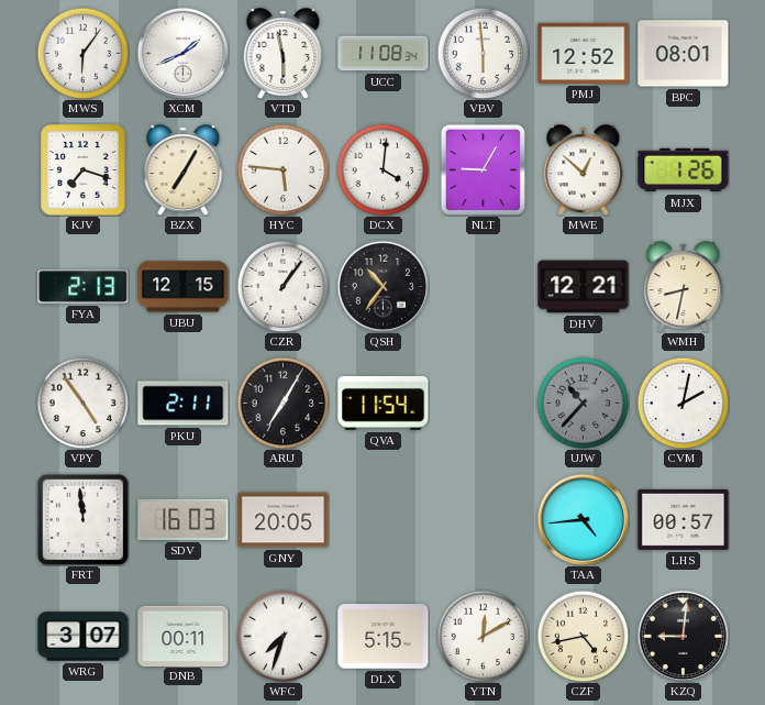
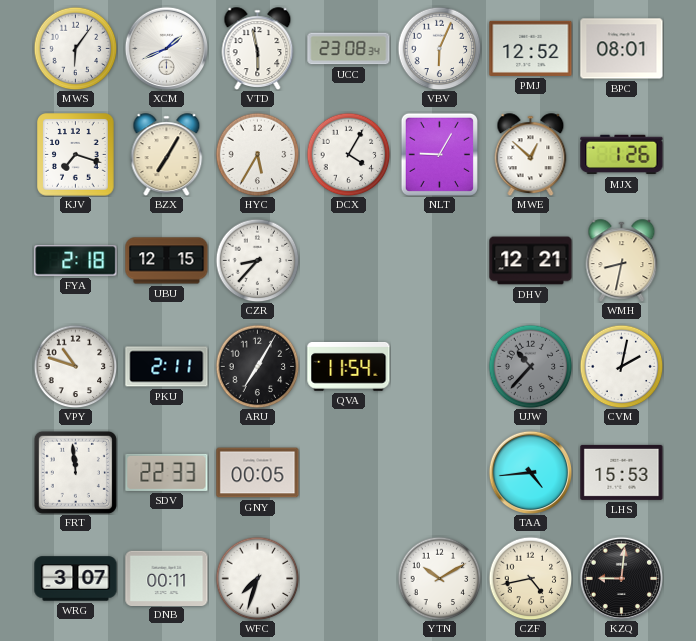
UCC: 11:08 -> 23:08 (349, 49)
VBV: 5:59 -> 6:04 (439, 48)
HYC: 5:46 -> 5:35 (257, 154)
DCX: 4:01 -> 4:05 (348, 154)
FYA: 2:13 -> 2:18 (76, 261)
CZR: 1:06 -> 8:37 (257, 260)
QSH: 10:36 -> none (382, 286)
VPY: 4:54 -> 10:48 (75, 366)
SDV: 16:03 -> 22:33 (167, 472)
GNY: 20:05 -> 00:05 (258, 473)
LHS: 00:57 -> 15:53 (622, 472)
DLX: 5:15 -> none (384, 637)
YTN: 12:10 -> 10:10 (439, 578)
